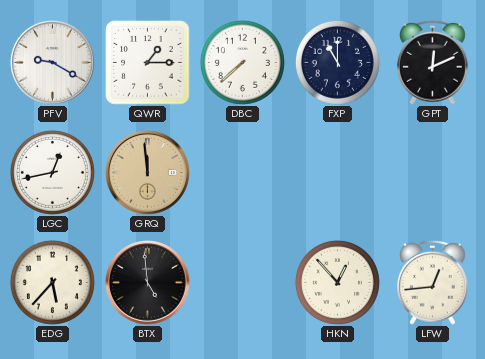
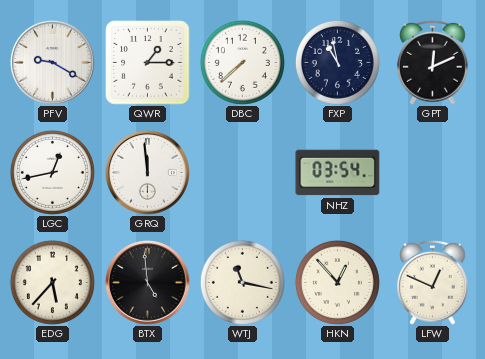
FXP: 11:00 -> 10:58 (337, 62)
GRQ dial: champagne -> white (147, 172)
NHZ: none -> 03:54 (338, 173)
WTJ: none -> 11:17 (242, 282)
LFW: 12:44 -> 12:49 (433, 282)
